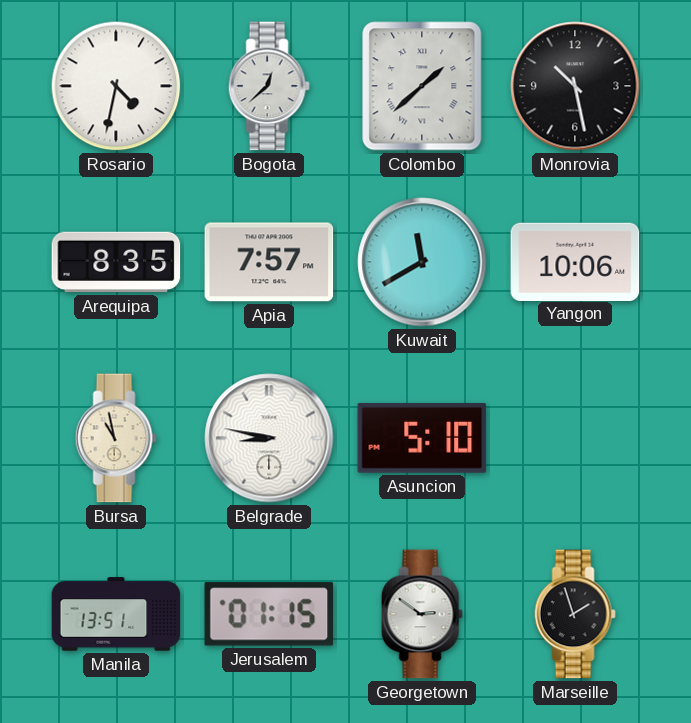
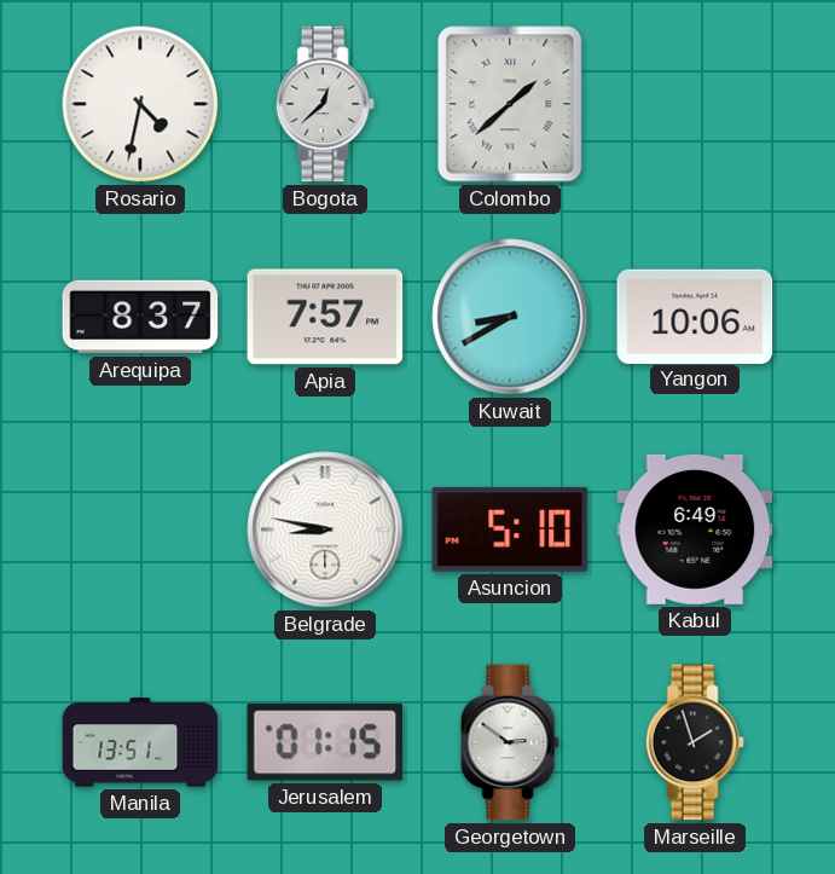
Monrovia: 10:28 -> none (575, 86)
Arequipa: 8:35 -> 8:37 (140, 317)
Kuwait: 11:40 -> 8:40 (510, 317)
Bursa: 10:58 -> none (116, 438)
Kabul: none -> 6:49 (695, 529)
